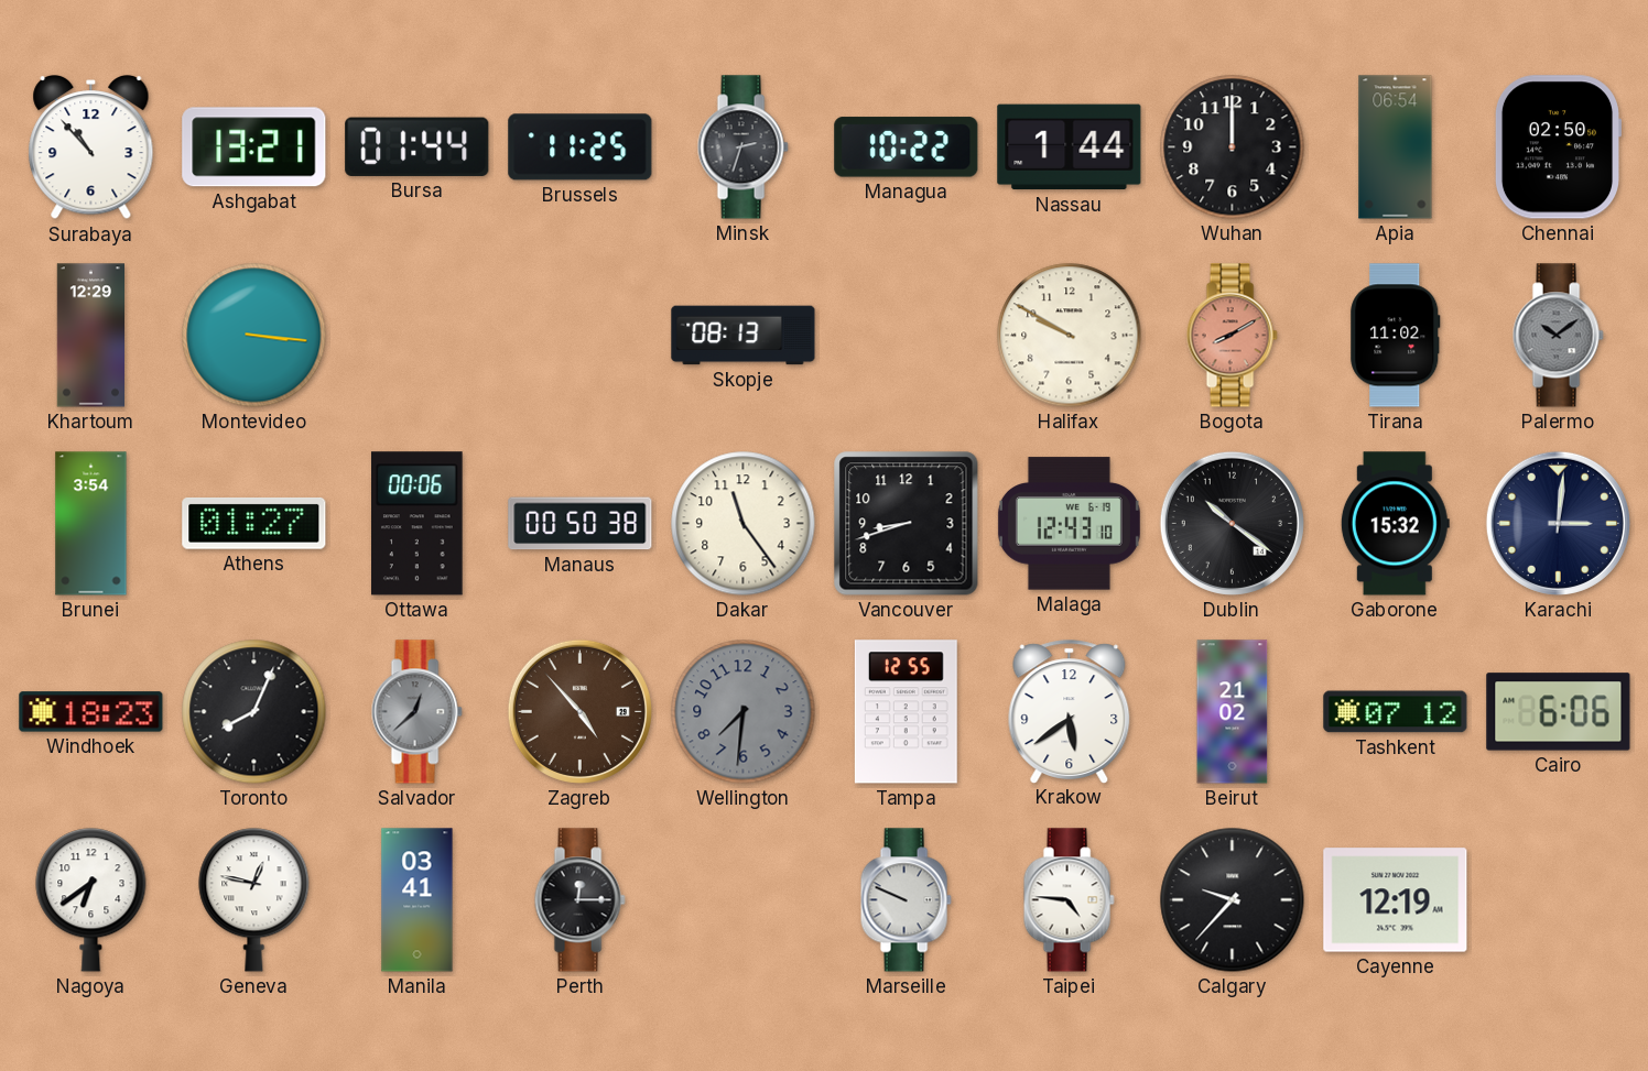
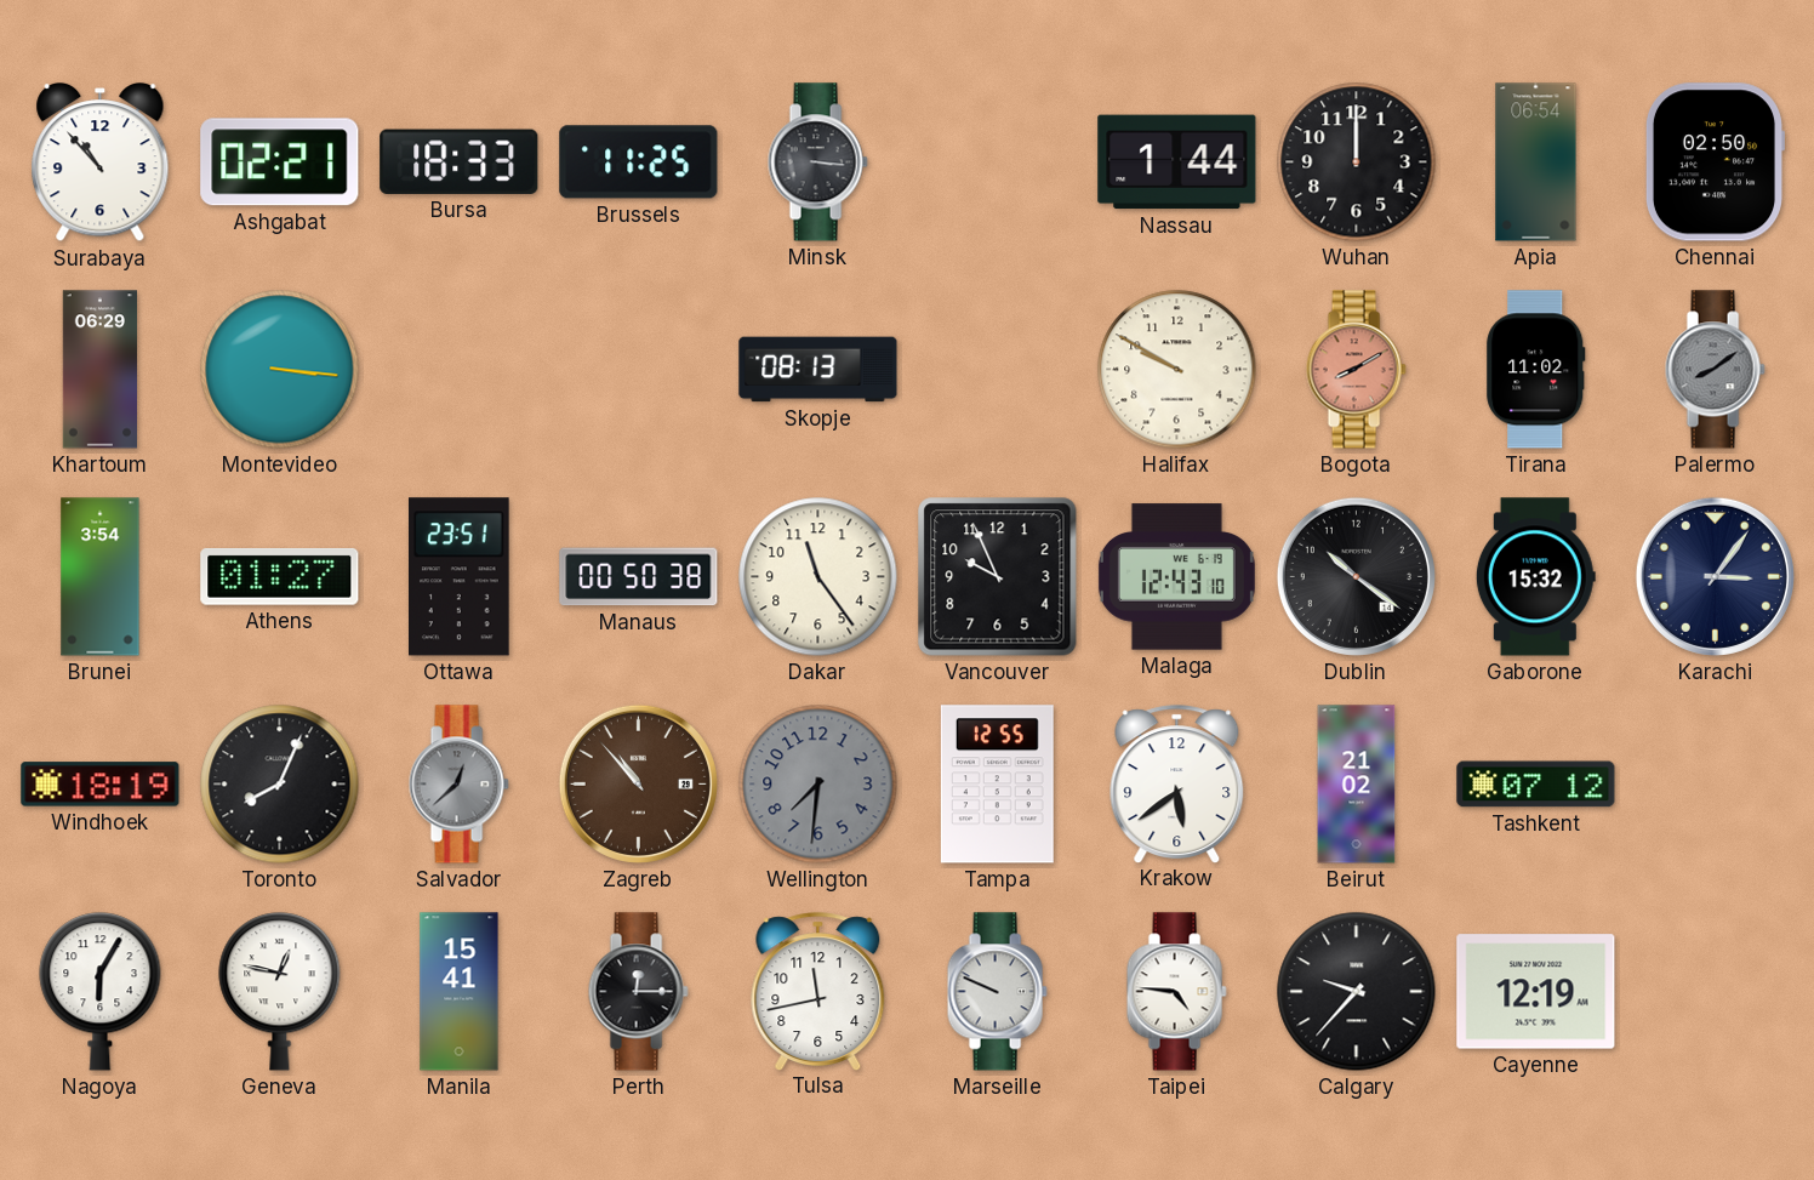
Ashgabat: 13:21 -> 02:21 (280, 163)
Bursa: 01:44 -> 18:33 (460, 161)
Minsk: 2:33 -> 3:16 (817, 163)
Managua: 10:22 -> none (907, 147)
Khartoum: 12:29 -> 06:29 (99, 370)
Palermo: 10:09 -> 8:09 (1715, 370)
Ottawa: 00:06 -> 23:51 (460, 577)
Vancouver: 8:42 -> 9:56 (998, 577)
Karachi: 3:01 -> 3:06 (1715, 576)
Windhoek: 18:23 -> 18:19 (101, 785)
Zagreb: 4:53 -> 10:53 (638, 783)
Cairo: 6:06 -> none (1559, 712)
Nagoya: 6:39 -> 6:05 (101, 992)
Manila: 03:41 -> 15:41 (460, 992)
Tulsa: none -> 11:43 (818, 991)
